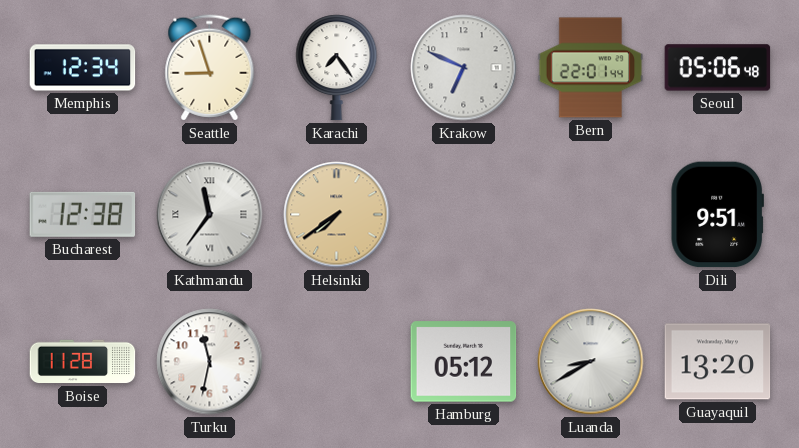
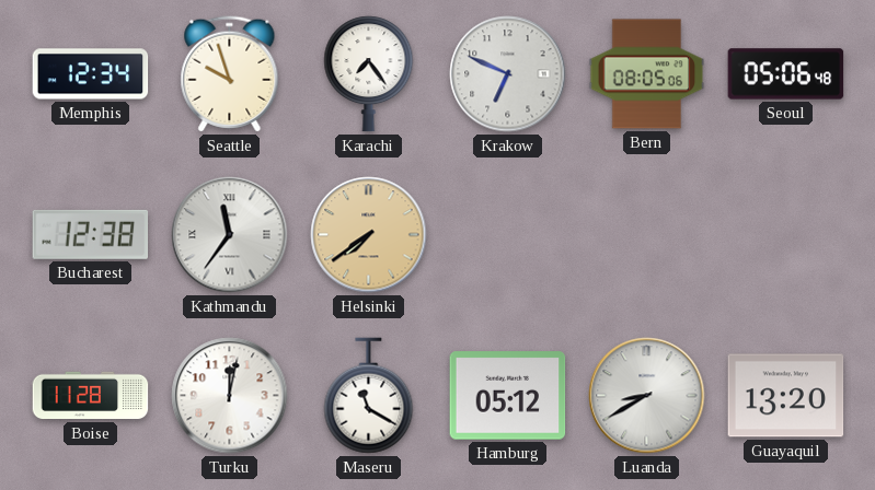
Seattle: 8:57 -> 9:57 (230, 74)
Bern: 22:01 -> 08:05 (647, 74)
Dili: 9:51 -> none (717, 215)
Turku: 11:32 -> 12:02 (230, 396)
Maseru: none -> 11:20 (369, 396)
